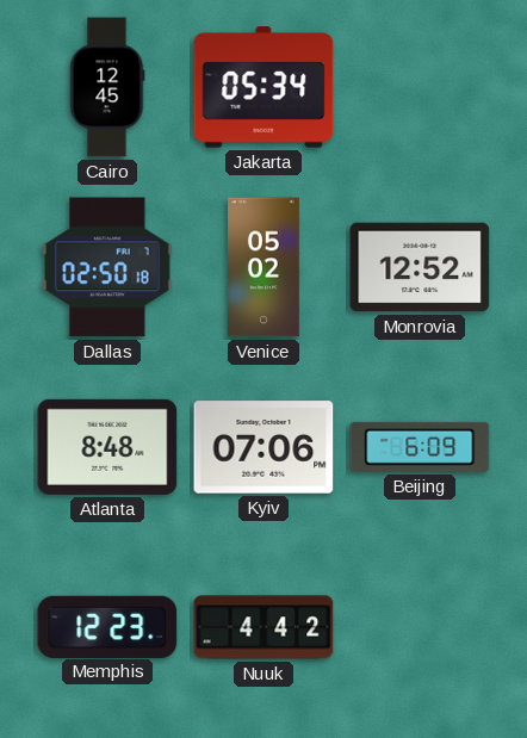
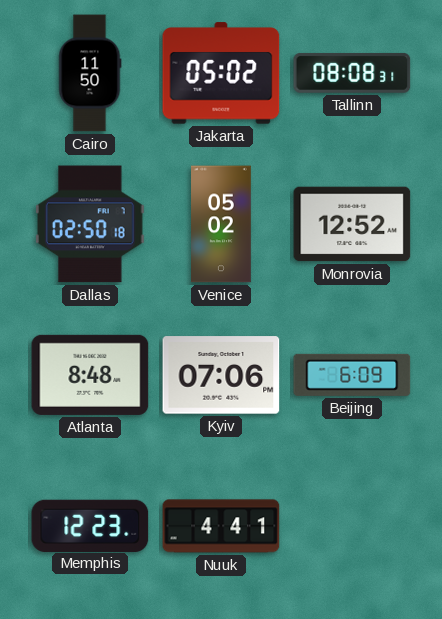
Cairo: 12:45 -> 11:50 (90, 73)
Jakarta: 05:34 -> 05:02 (221, 73)
Tallinn: none -> 08:08 (352, 73)
Nuuk: 4:42 -> 4:41 (221, 526)
